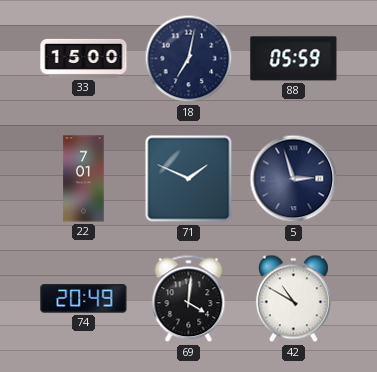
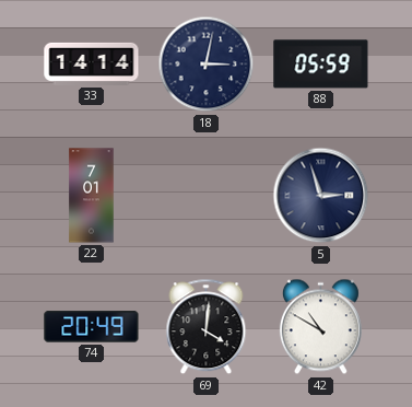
33: 15:00 -> 14:14 (92, 63)
18: 7:02 -> 3:02 (207, 65)
71: 1:49 -> none (189, 179)
